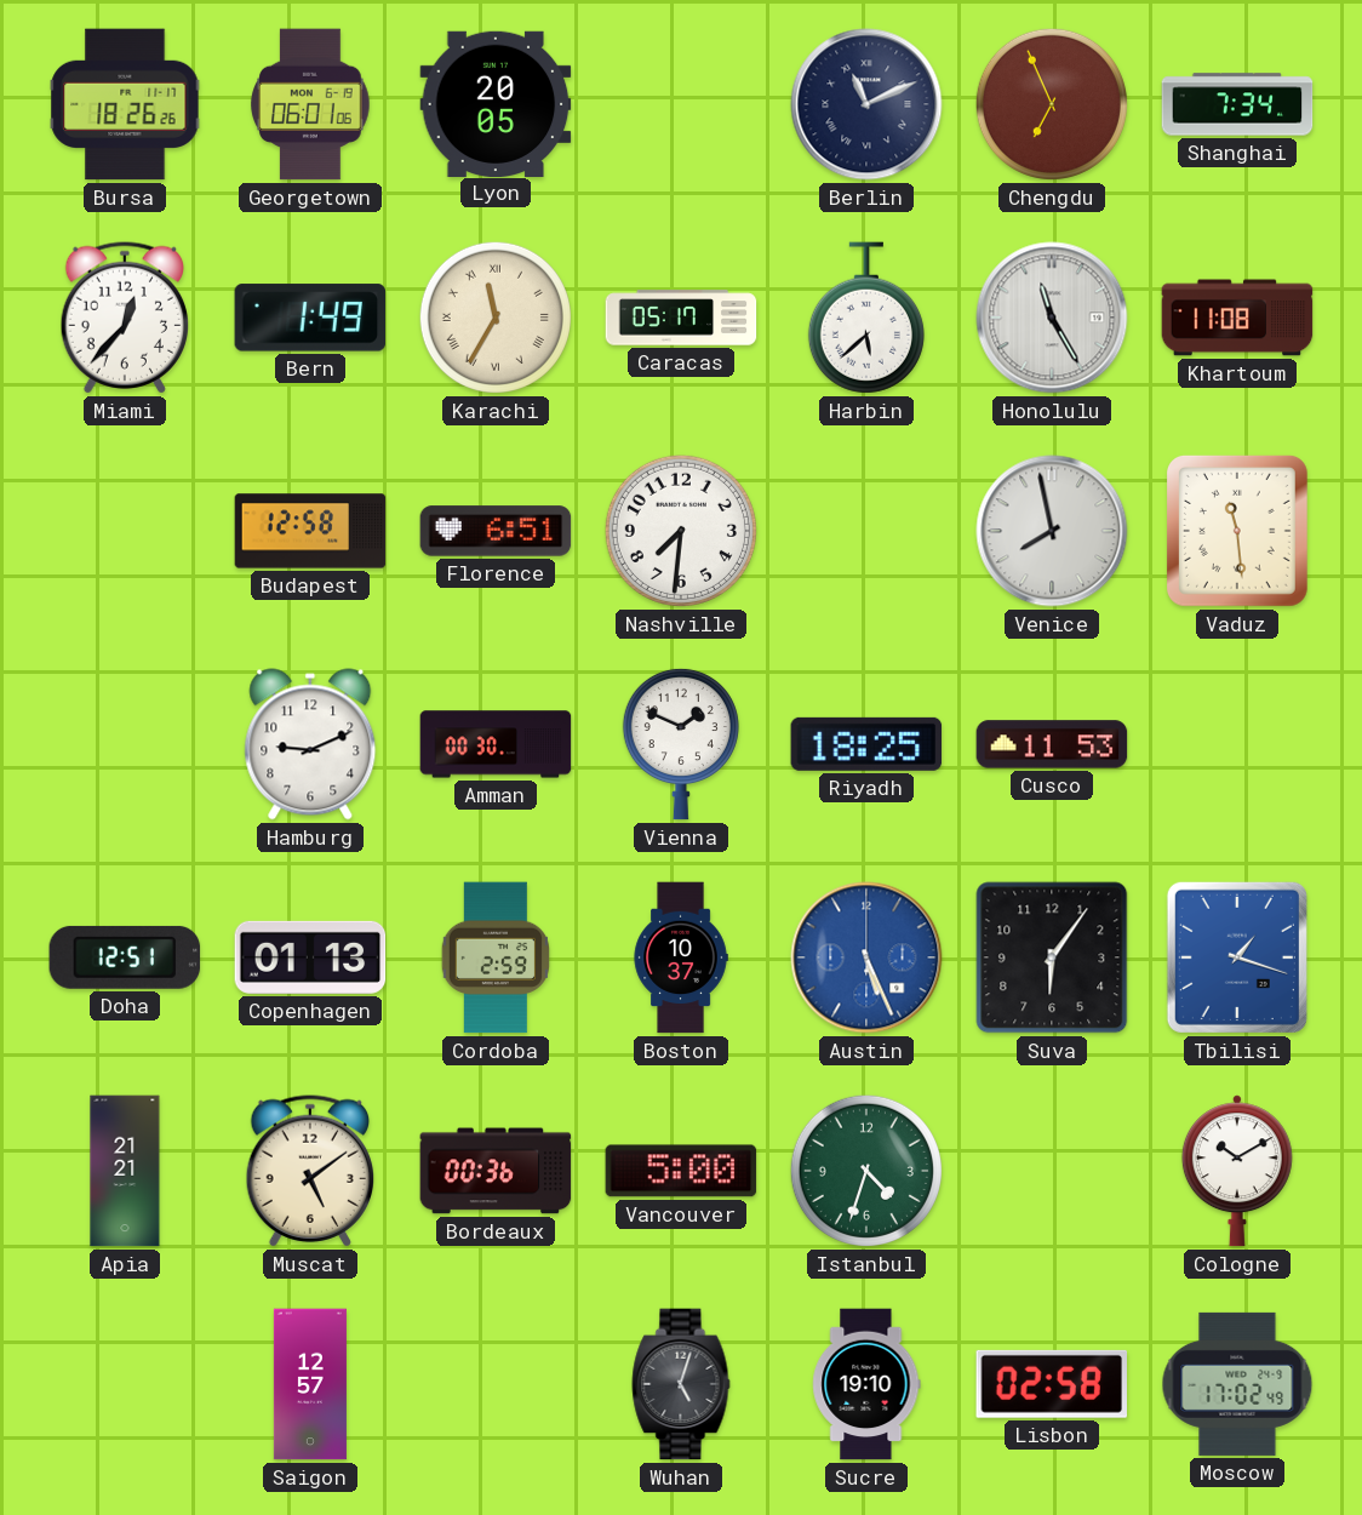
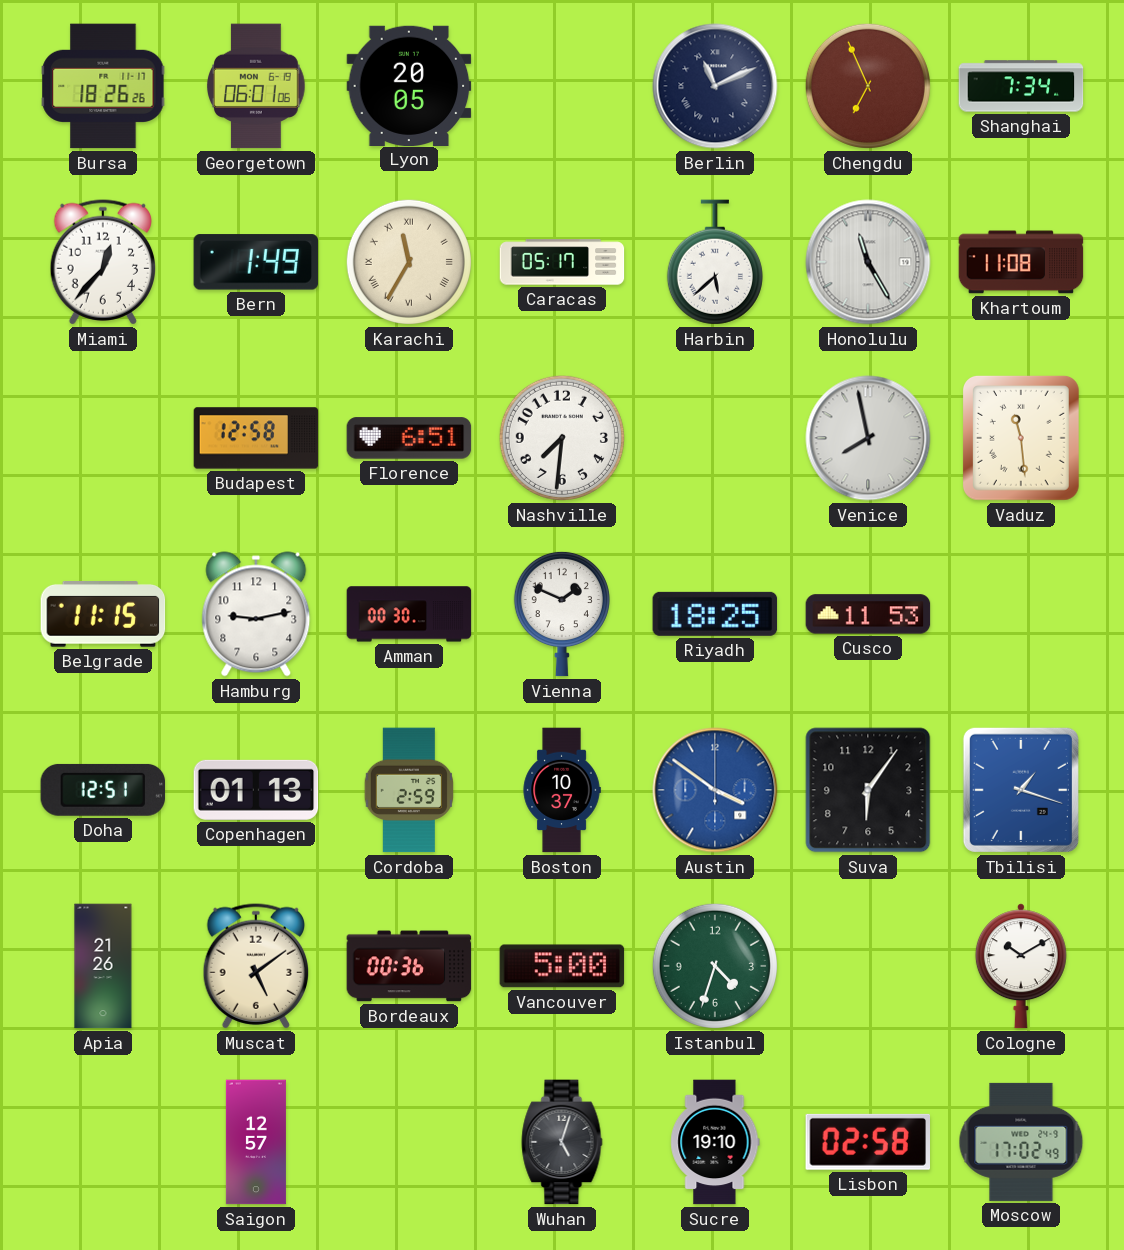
Belgrade: none -> 11:15 (103, 615)
Hamburg: 9:11 -> 9:13 (256, 614)
Austin: 5:26 -> 3:51 (715, 790)
Apia: 21:21 -> 21:26 (103, 966)
